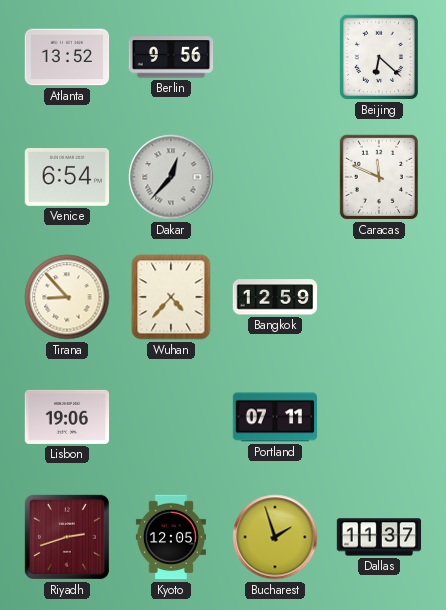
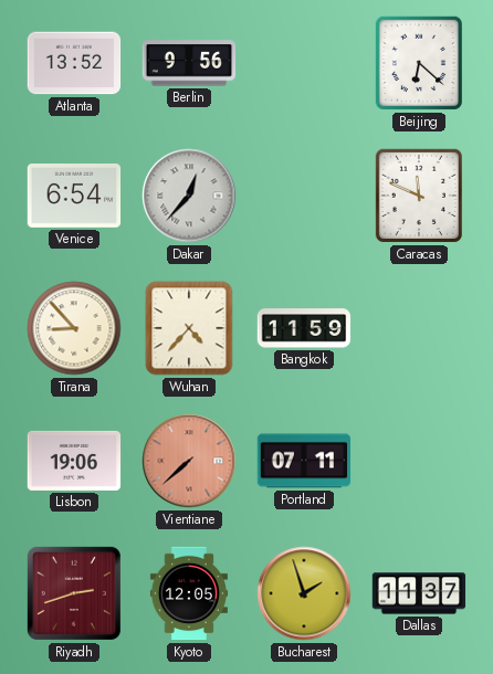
Bangkok: 12:59 -> 11:59 (304, 328)
Vientiane: none -> 7:38 (189, 461)
